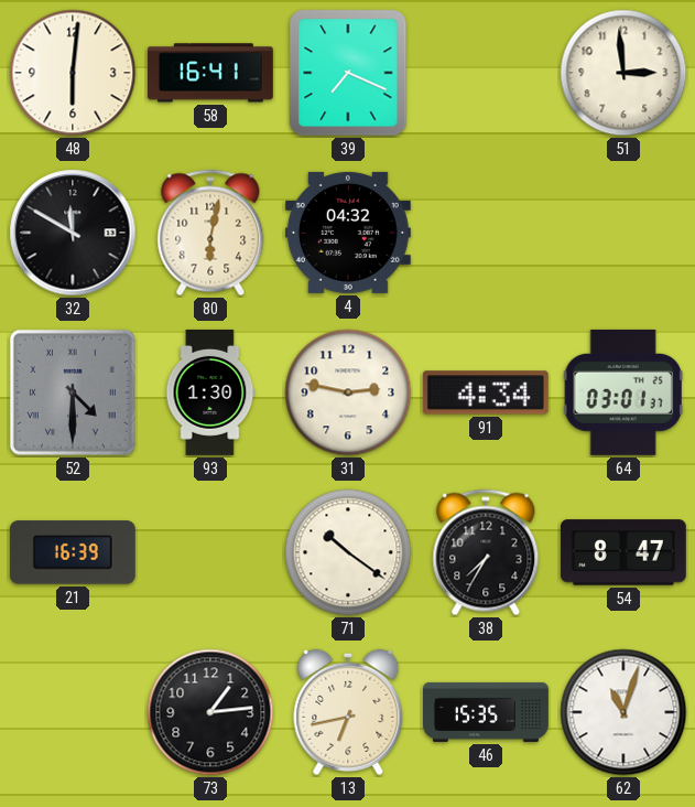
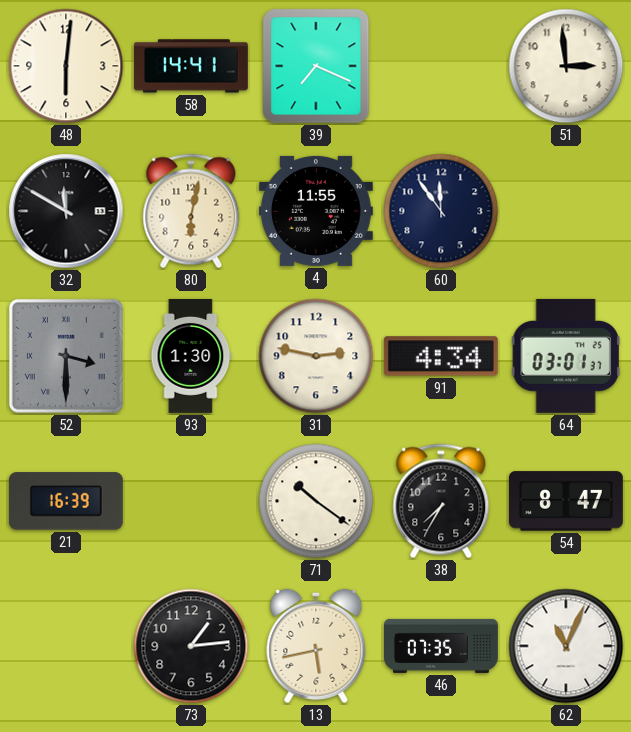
58: 16:41 -> 14:41 (191, 66)
4: 04:32 -> 11:55 (316, 211)
60: none -> 11:54 (441, 211)
52: 4:30 -> 3:30 (66, 356)
13: 6:43 -> 5:43 (316, 646)
46: 15:35 -> 07:35 (442, 646)
62: 11:03 -> 11:04 (566, 646)
